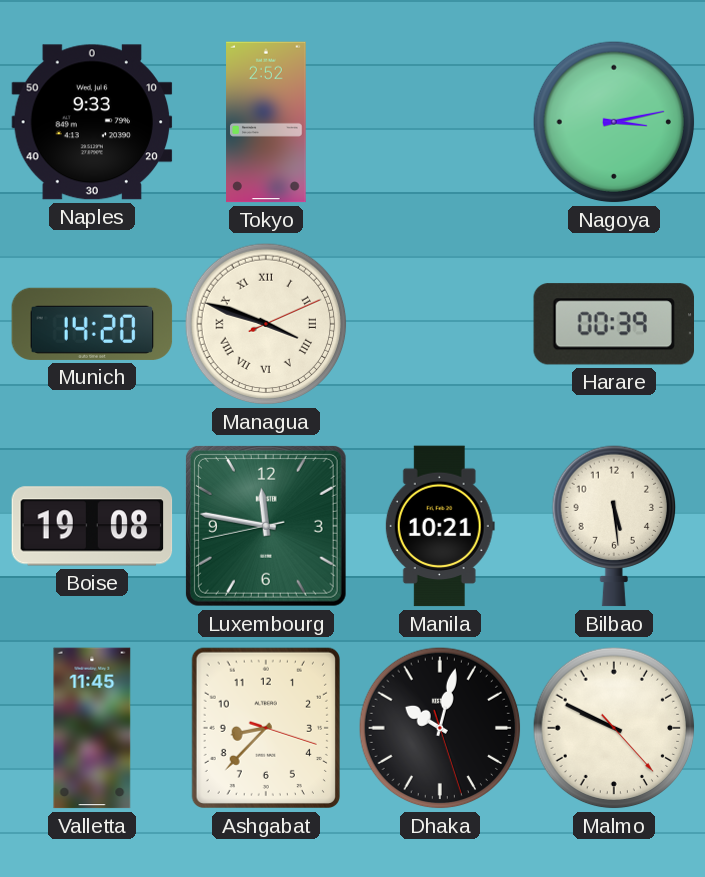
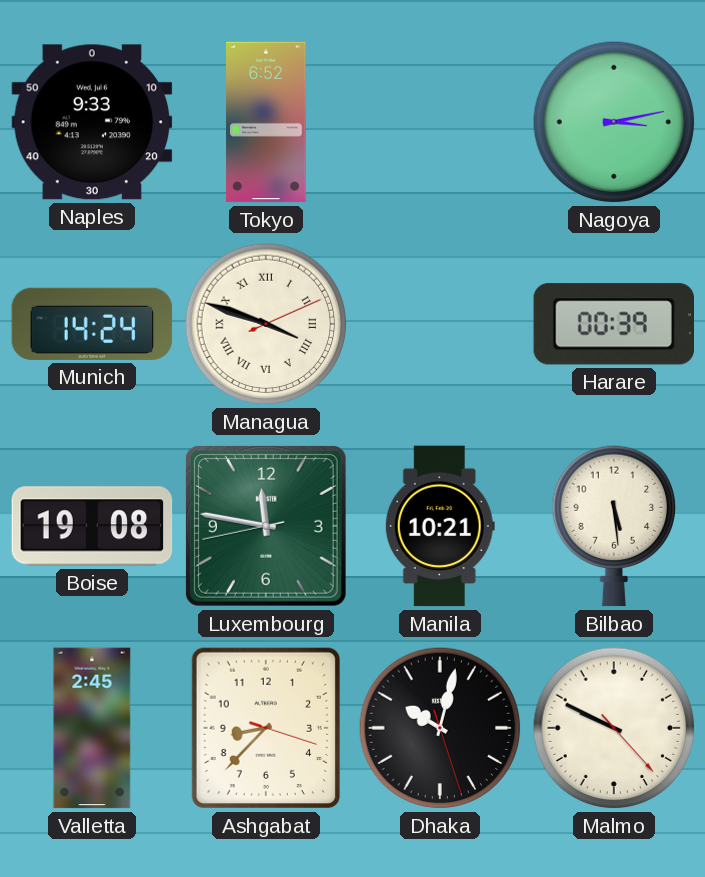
Tokyo: 2:52 -> 6:52 (266, 122)
Munich: 14:20 -> 14:24 (92, 324)
Valletta: 11:45 -> 2:45 (92, 728)
